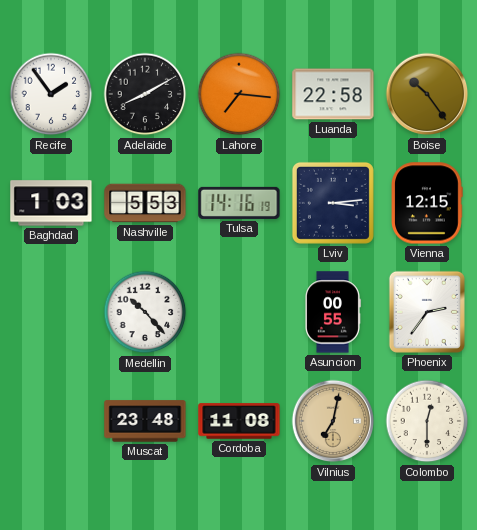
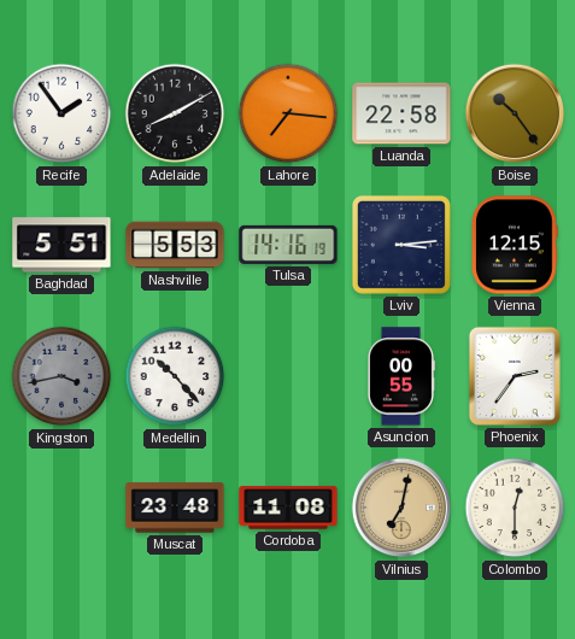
Baghdad: 1:03 -> 5:51 (61, 245)
Kingston: none -> 3:43 (61, 376)
